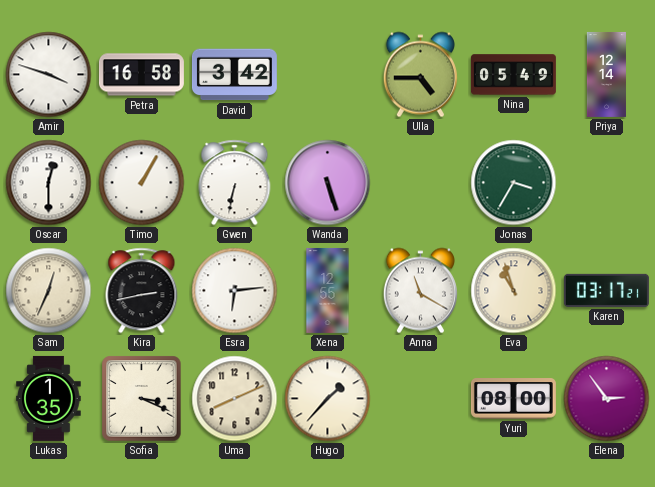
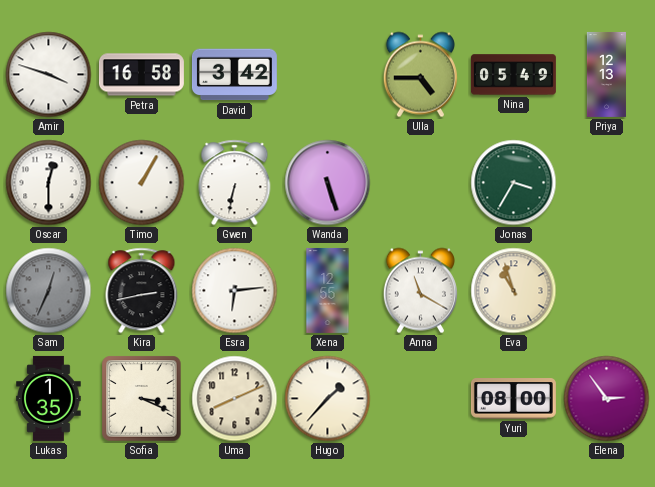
Priya: 12:14 -> 12:13 (606, 74)
Sam dial: cream -> grey (49, 291)
Karen: 03:17 -> none (606, 290)
